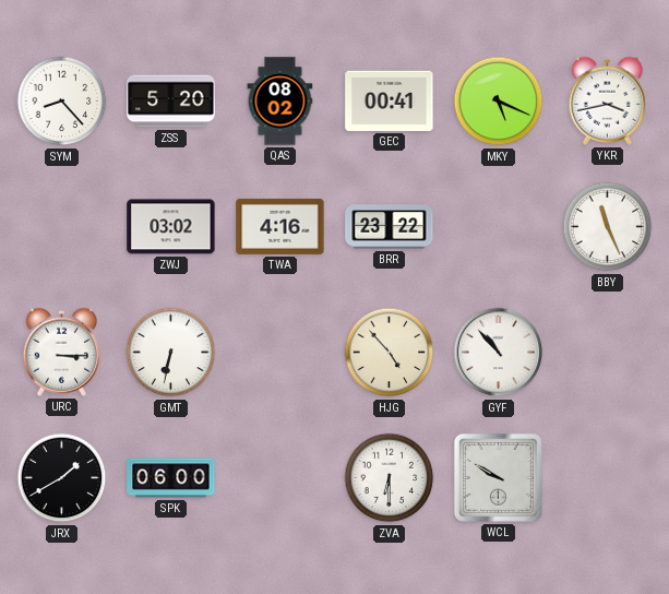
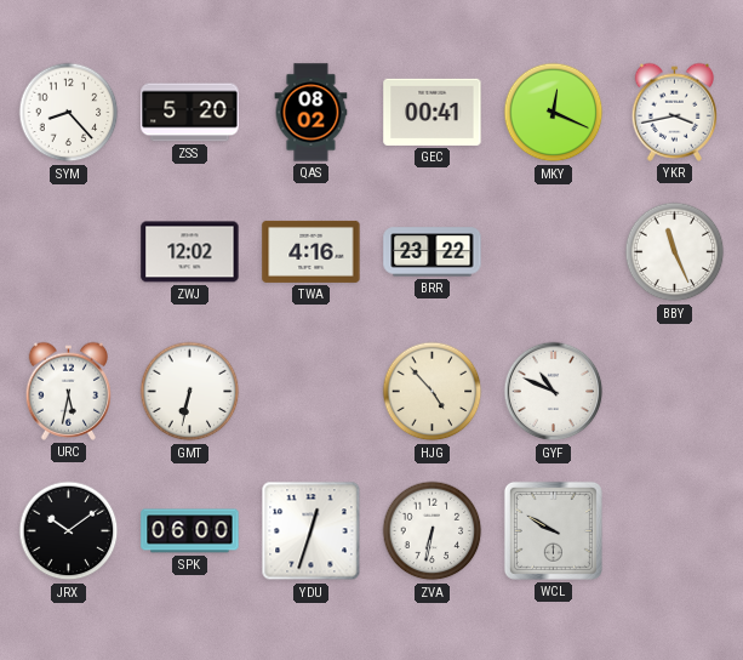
MKY: 5:19 -> 12:19 (554, 113)
ZWJ: 03:02 -> 12:02 (190, 252)
URC: 3:15 -> 5:32 (69, 391)
GYF: 10:53 -> 10:49 (554, 392)
JRX: 1:40 -> 10:09 (69, 531)
YDU: none -> 12:33 (312, 531)
ZVA: 6:30 -> 6:32 (433, 531)
